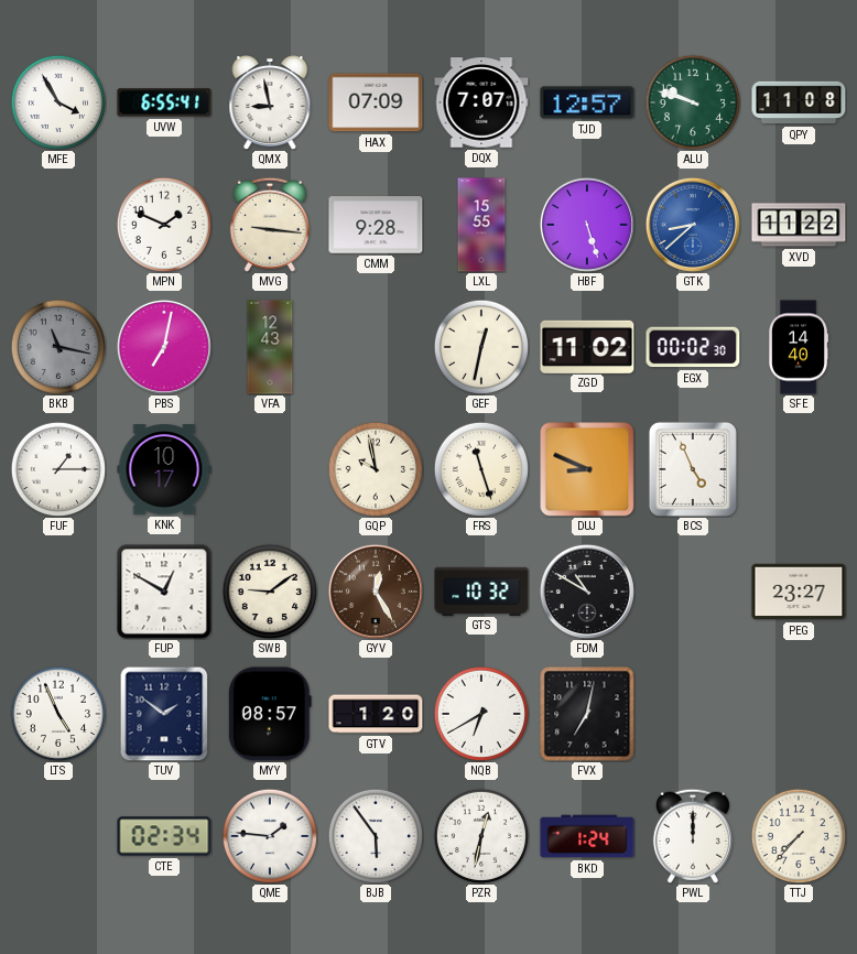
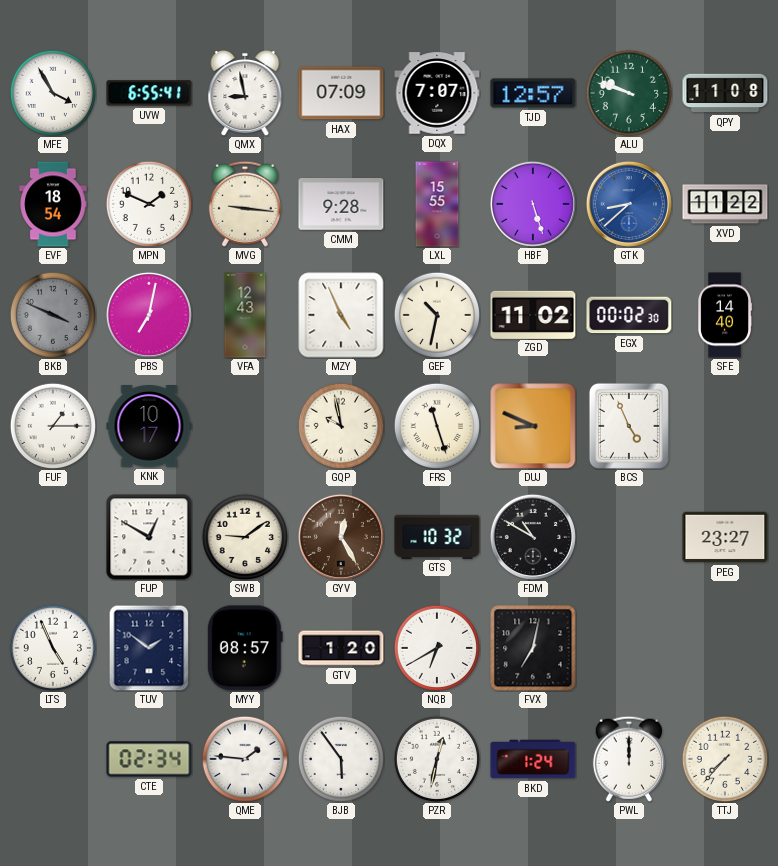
EVF: none -> 18:54 (53, 204)
BKB: 11:17 -> 3:49 (52, 314)
MZY: none -> 4:56 (341, 315)
GEF: 12:32 -> 10:32 (436, 314)
